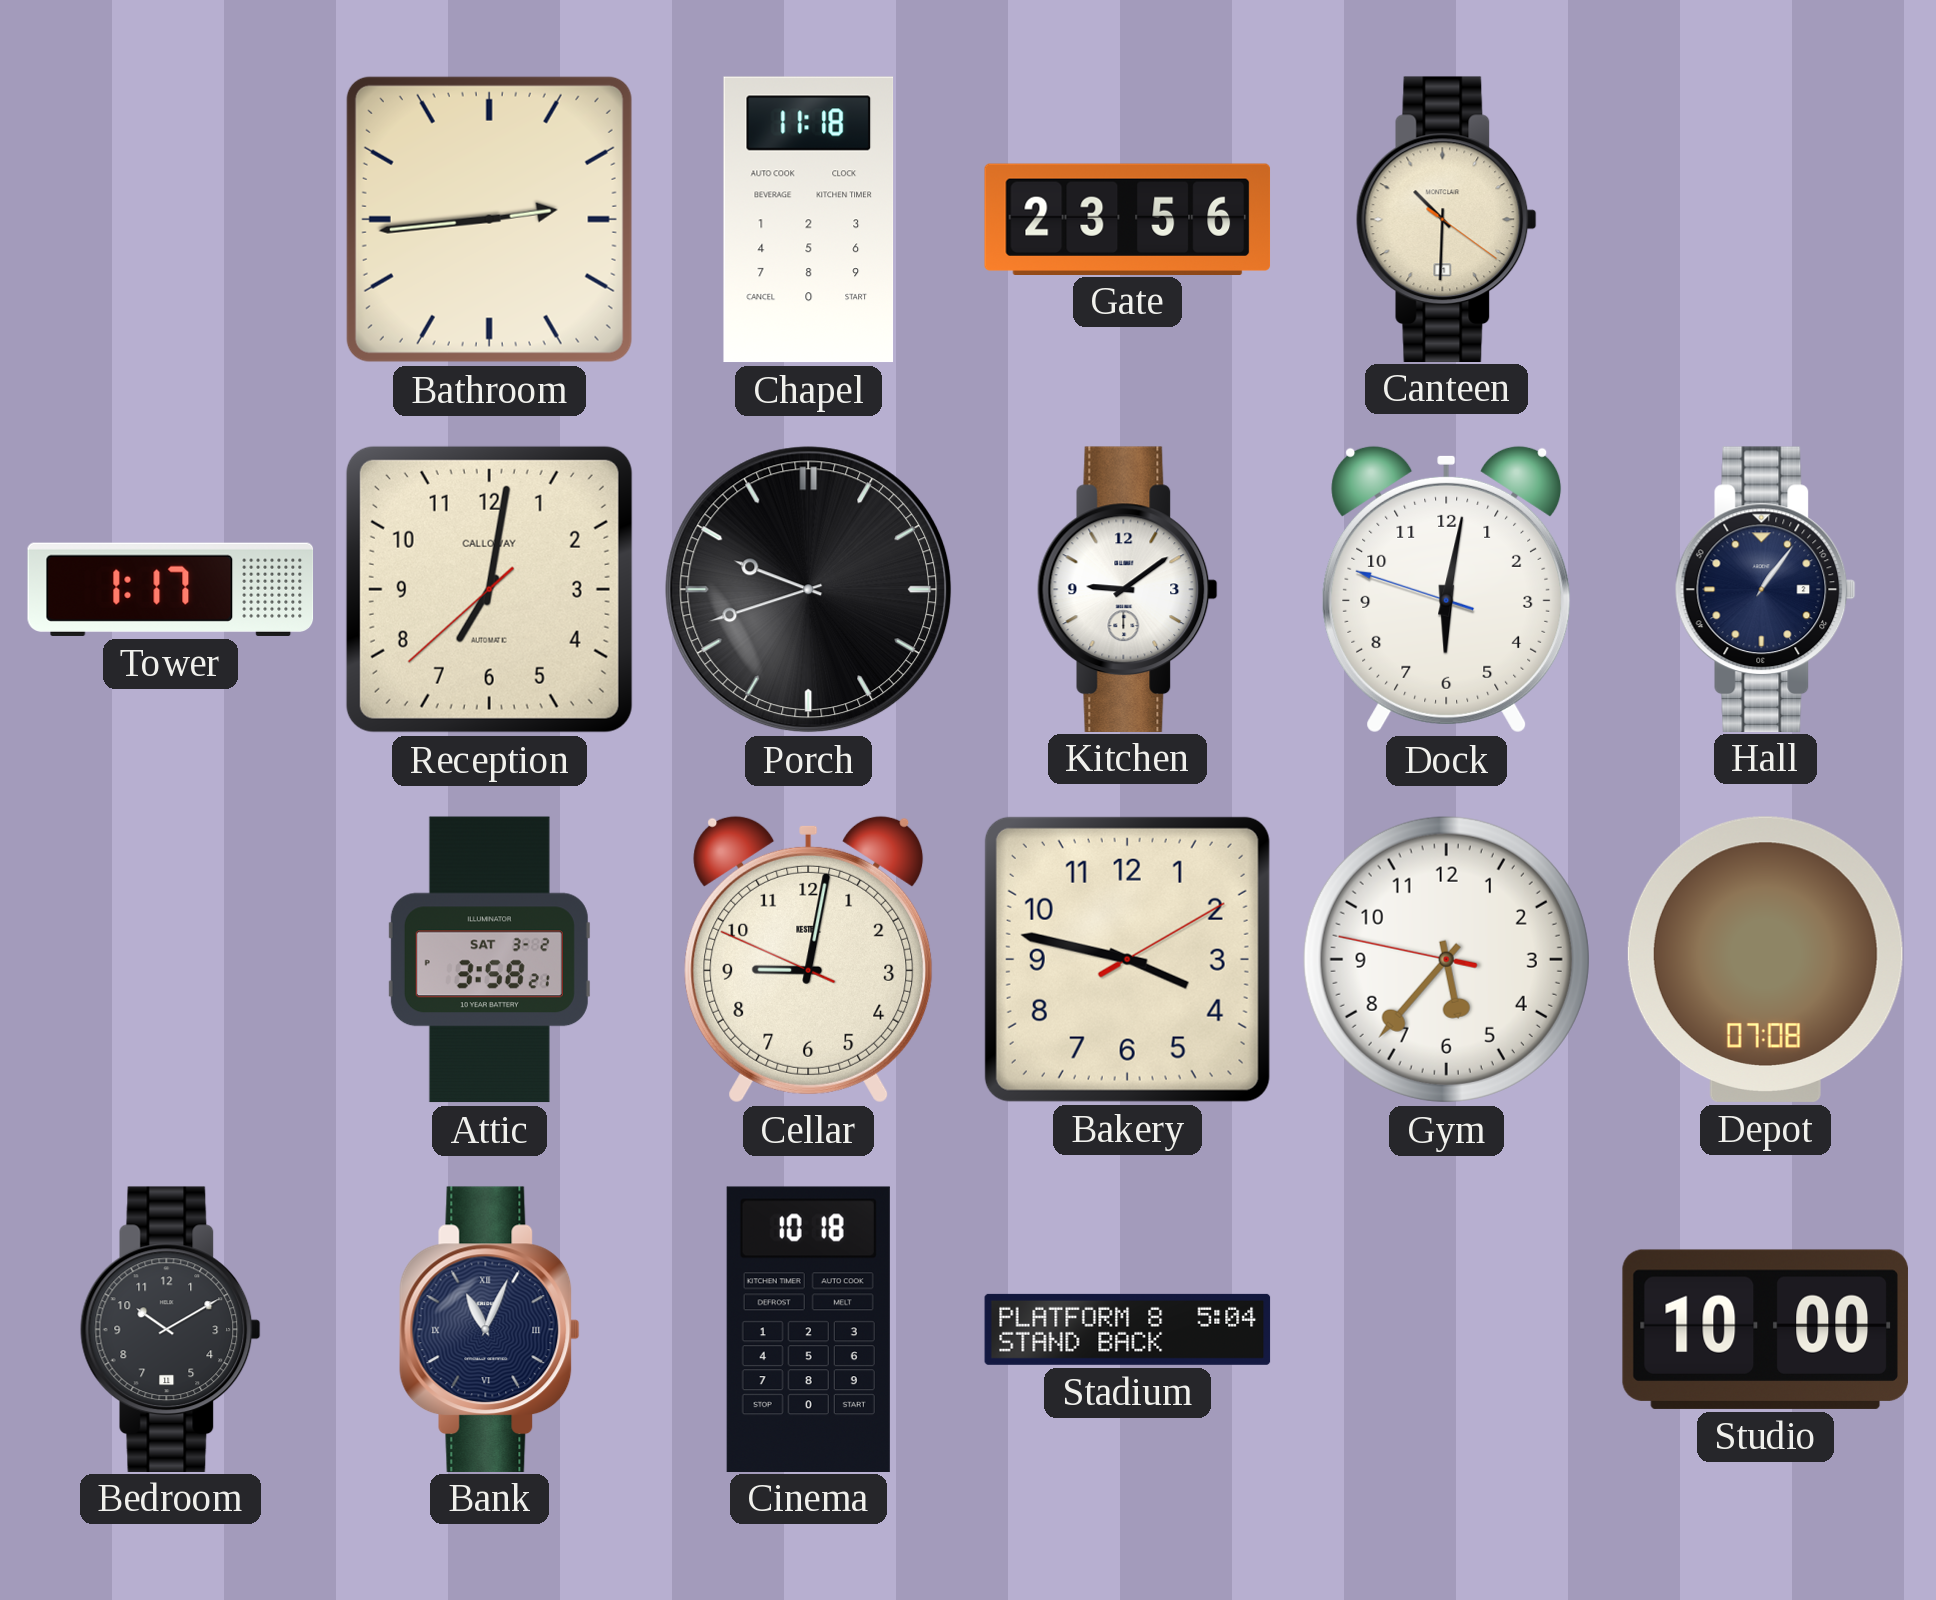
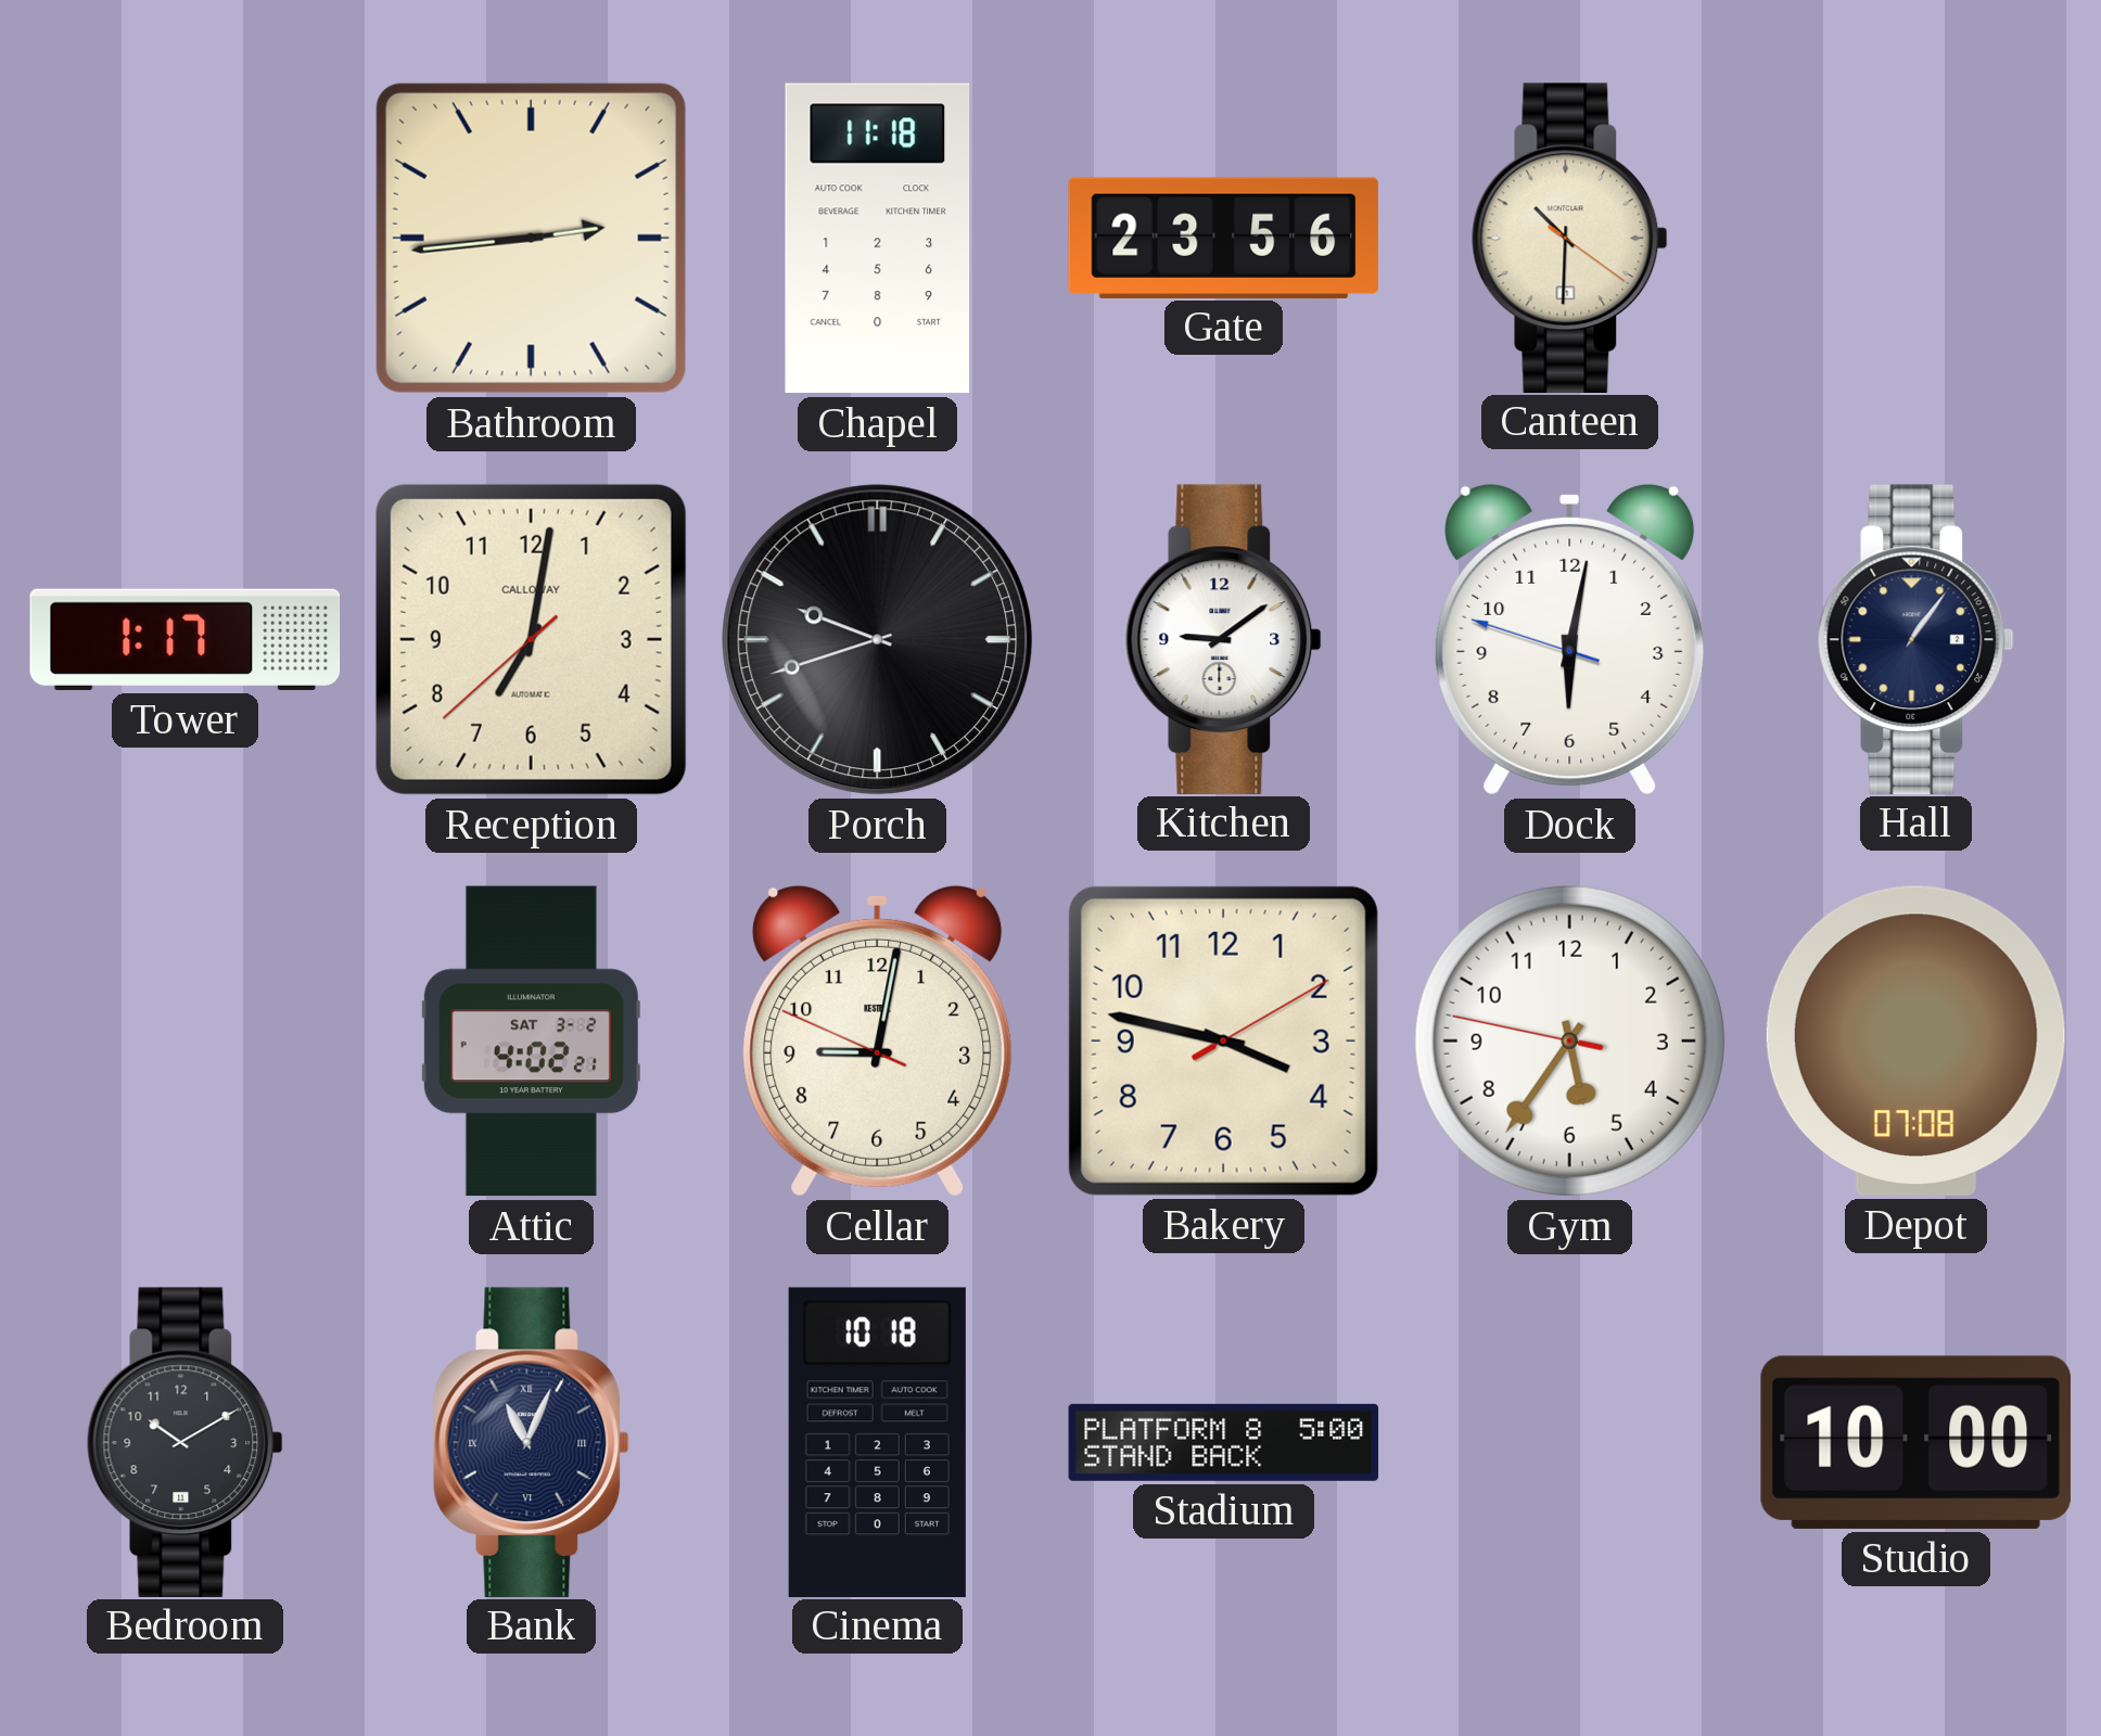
Attic: 3:58 -> 4:02 (531, 1042)
Gym: 5:36 -> 5:35 (1569, 1041)
Stadium: 5:04 -> 5:00 (1224, 1442)
